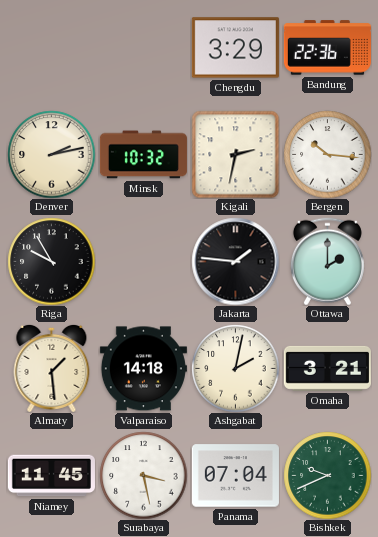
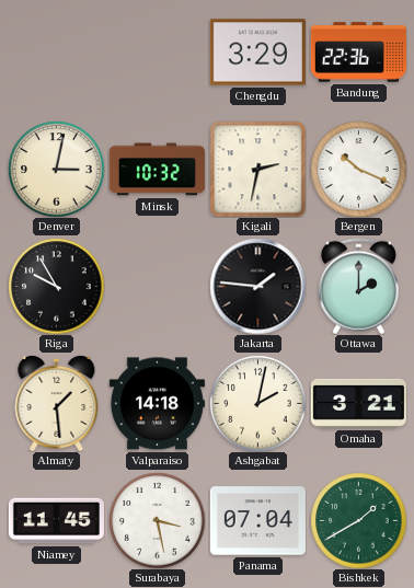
Denver: 2:13 -> 3:02 (56, 169)
Bergen: 10:16 -> 10:19 (358, 169)
Bishkek: 9:41 -> 1:40 (358, 520)
